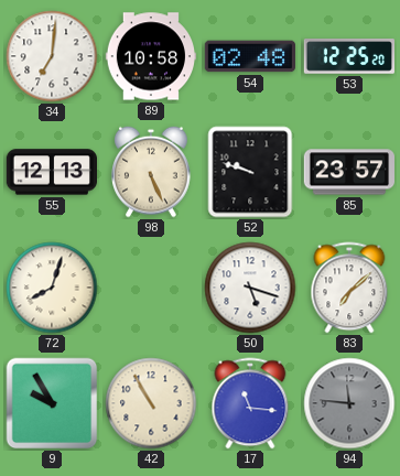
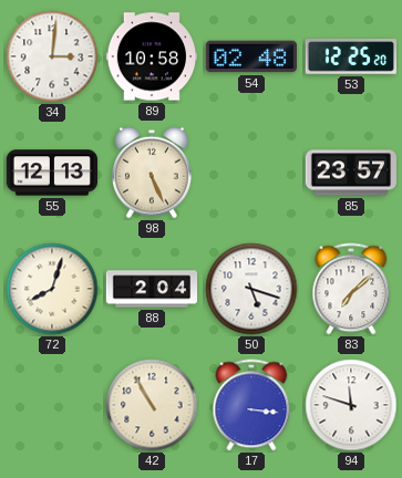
34: 7:01 -> 3:01 (52, 56)
52: 9:48 -> none (250, 172)
88: none -> 2:04 (152, 289)
9: 9:55 -> none (52, 403)
17: 11:16 -> 3:16 (251, 405)
94: 11:46 -> 11:48 (351, 405)
94 dial: grey -> white (351, 405)
